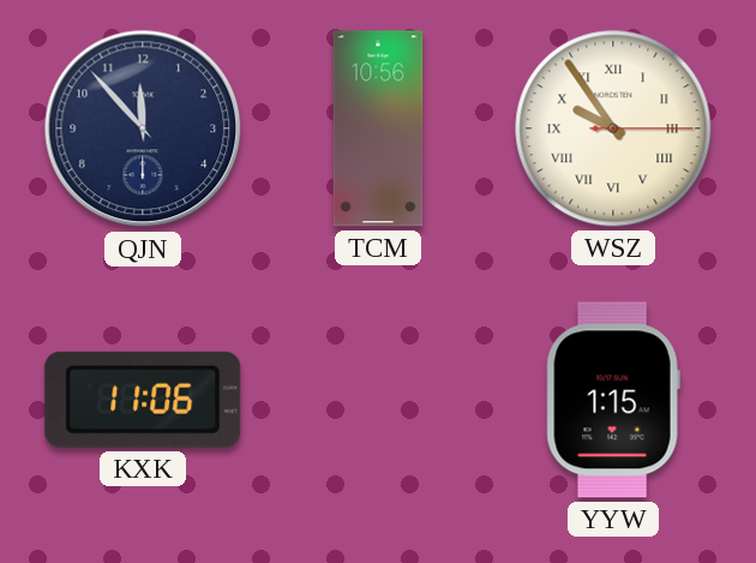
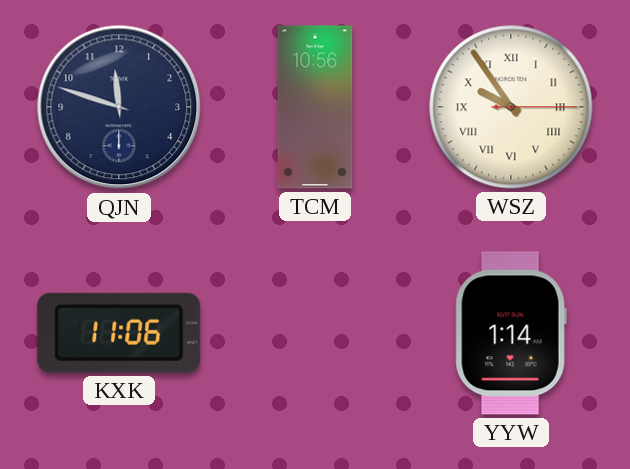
QJN: 11:53 -> 11:48 (119, 107)
YYW: 1:15 -> 1:14 (511, 333)
